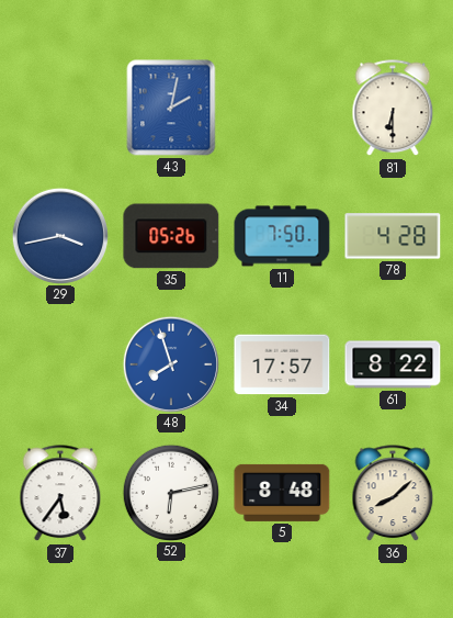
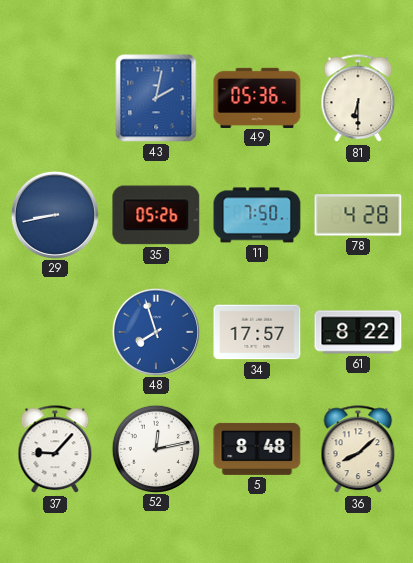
49: none -> 05:36 (257, 97)
29: 3:43 -> 8:43 (54, 214)
37: 5:36 -> 9:07 (55, 450)
52: 6:13 -> 12:13 (155, 448)
